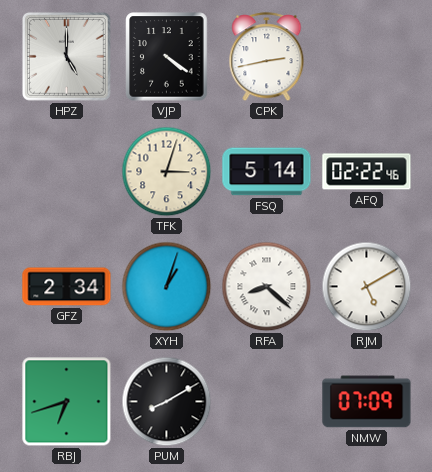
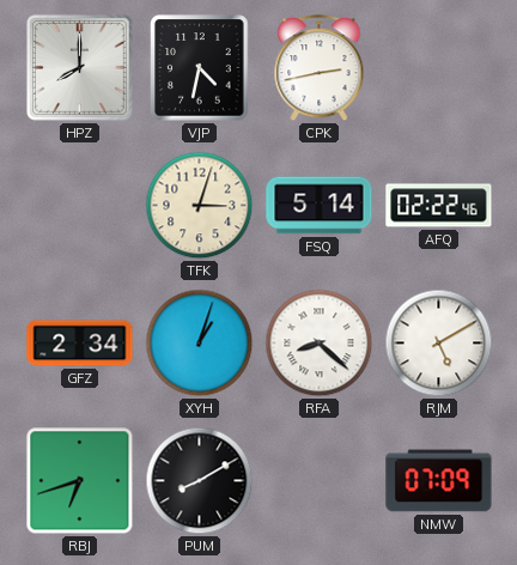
HPZ: 5:00 -> 8:00 (80, 68)
VJP: 4:21 -> 4:32 (200, 68)
